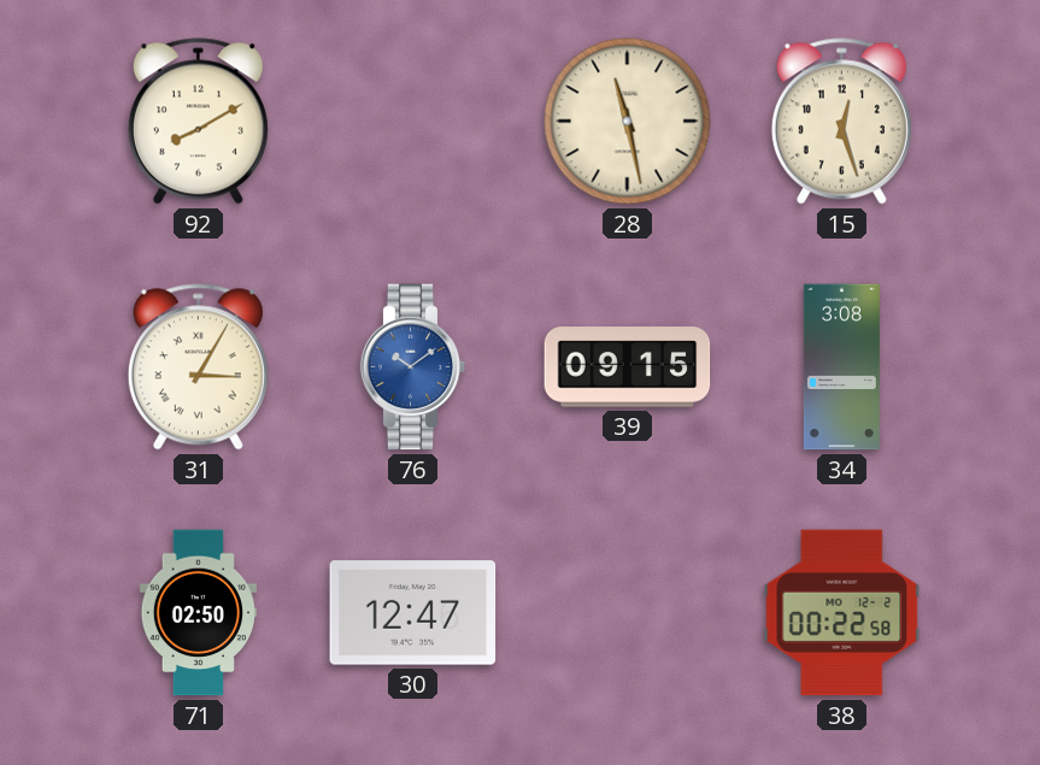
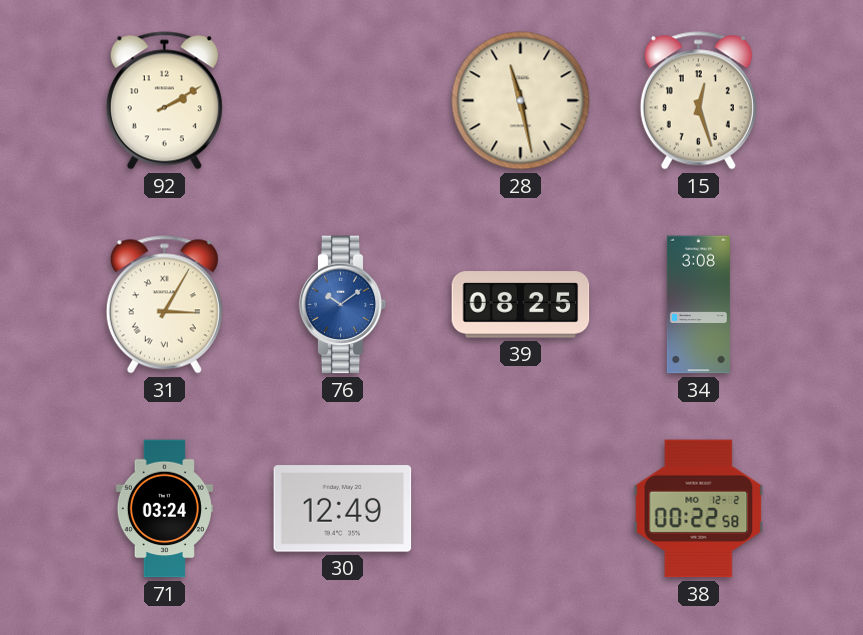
92: 8:10 -> 2:10 (164, 101)
39: 09:15 -> 08:25 (521, 305)
71: 02:50 -> 03:24 (164, 509)
30: 12:47 -> 12:49 (343, 509)
